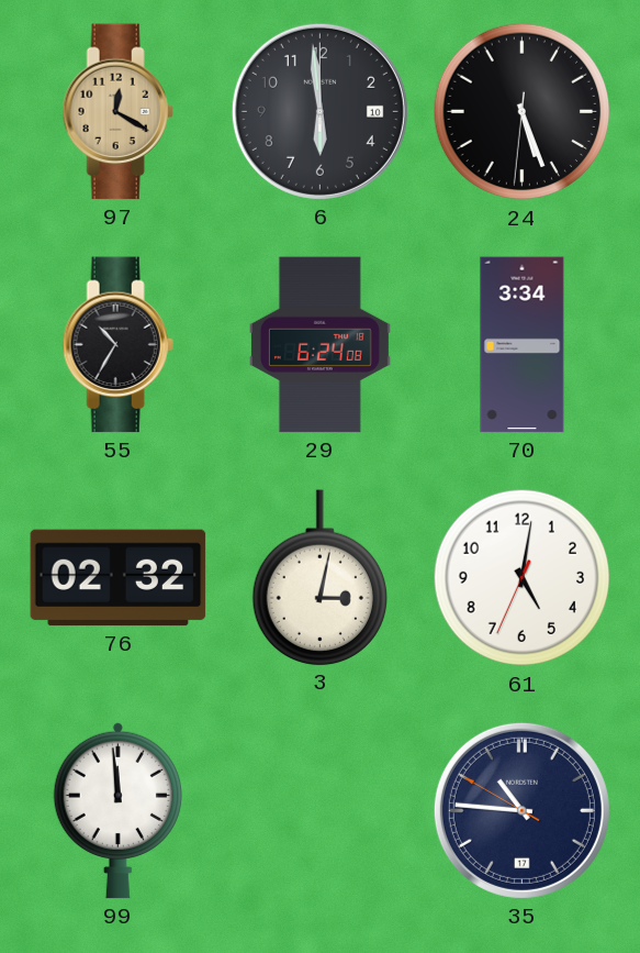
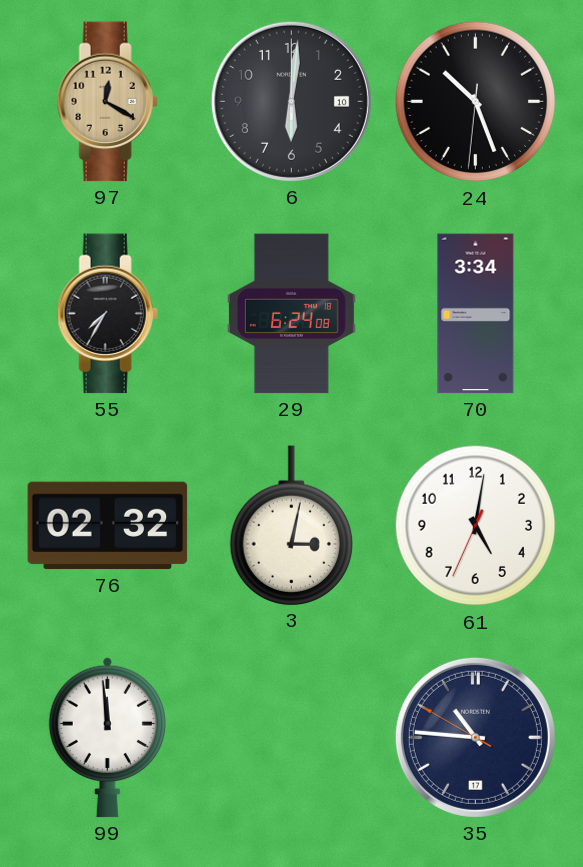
6: 5:59 -> 6:01 (291, 101)
24: 5:26 -> 10:26 (476, 102)
55: 10:35 -> 7:35 (107, 314)
